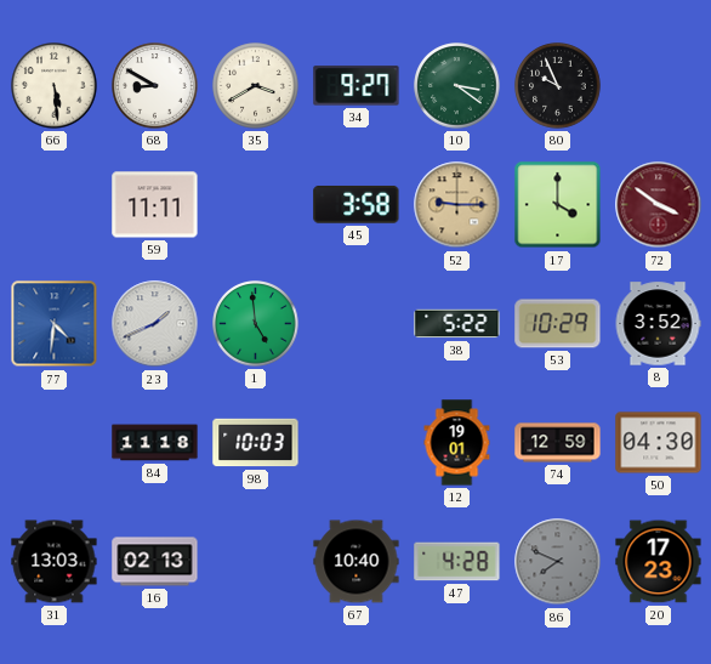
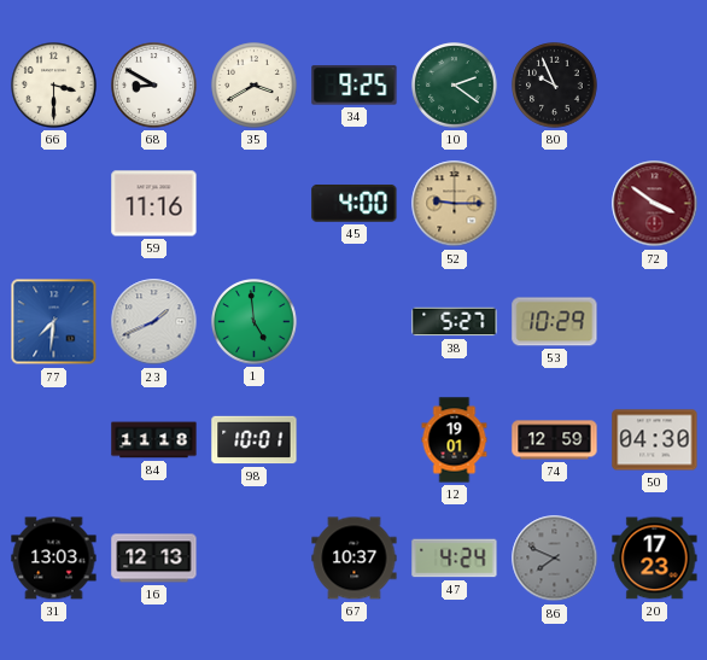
66: 5:29 -> 3:30 (54, 86)
34: 9:27 -> 9:25 (355, 86)
10: 3:21 -> 2:21 (455, 86)
59: 11:11 -> 11:16 (154, 204)
45: 3:58 -> 4:00 (355, 203)
17: 4:00 -> none (558, 205)
77: 4:31 -> 7:31 (54, 322)
38: 5:22 -> 5:27 (455, 322)
8: 3:52 -> none (658, 324)
98: 10:03 -> 10:01 (255, 440)
16: 02:13 -> 12:13 (154, 559)
67: 10:40 -> 10:37 (355, 559)
47: 4:28 -> 4:24 (455, 559)
